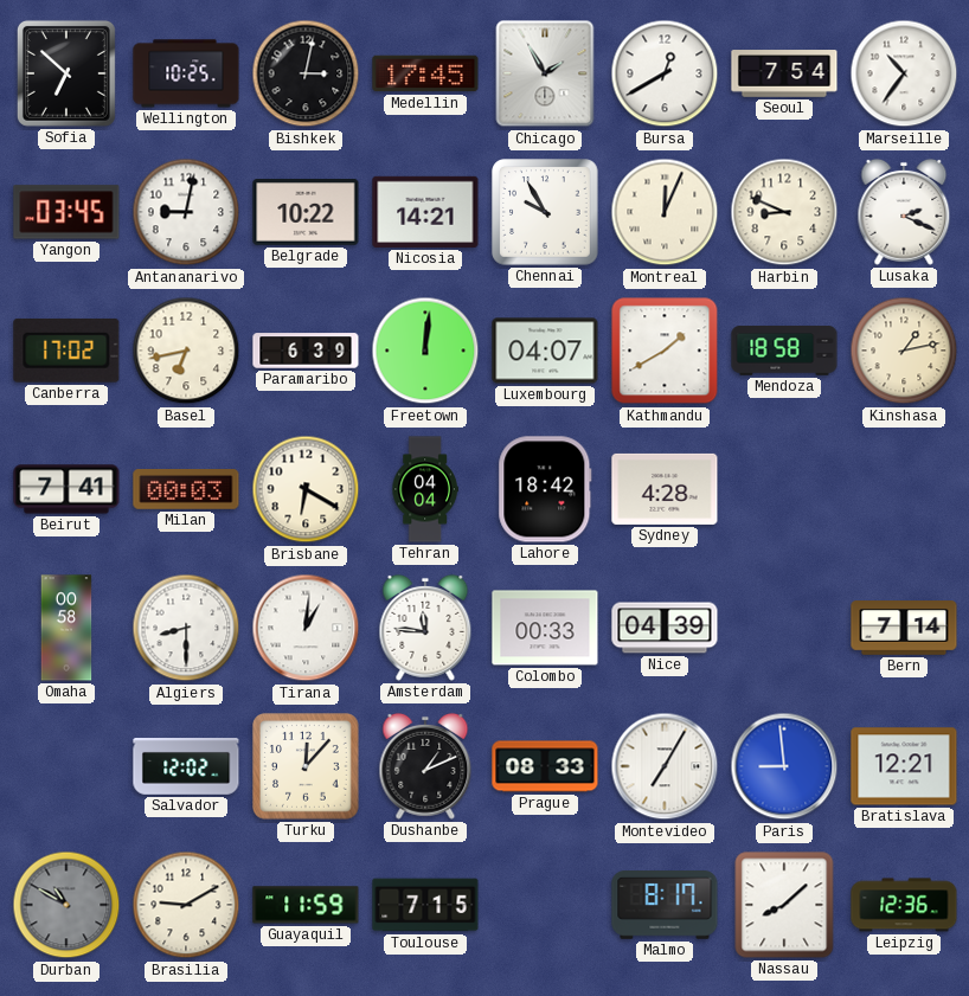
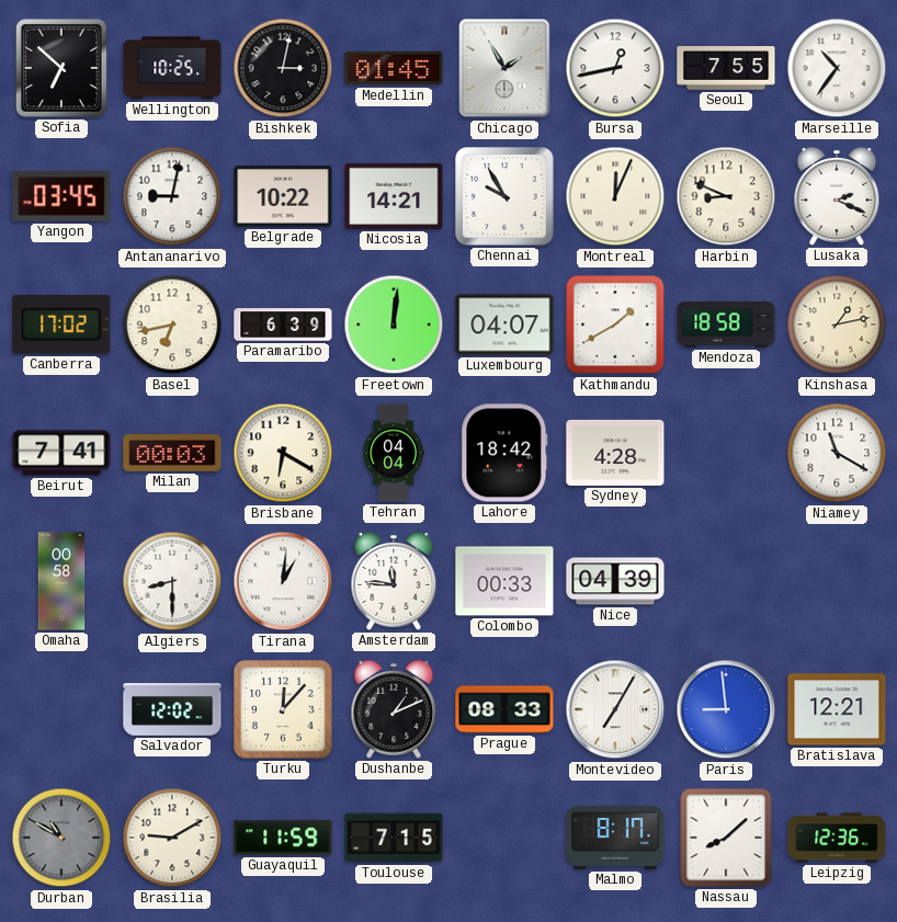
Medellin: 17:45 -> 01:45 (394, 68)
Bursa: 12:40 -> 12:43 (615, 68)
Seoul: 7:54 -> 7:55 (726, 68)
Niamey: none -> 11:20 (837, 453)
Bern: 7:14 -> none (904, 628)
